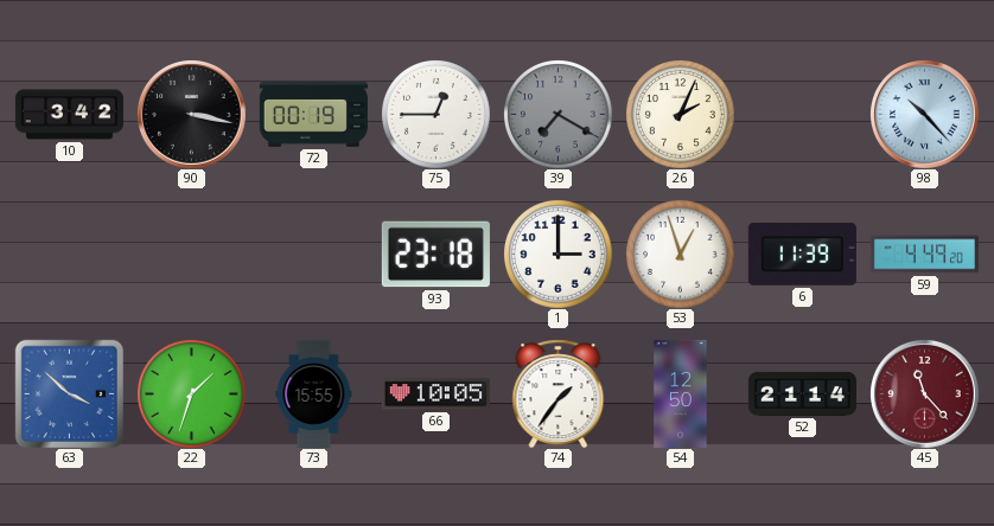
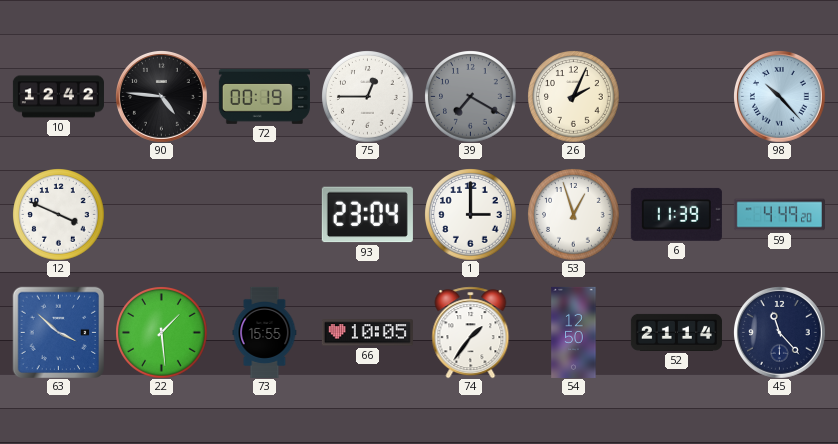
10: 3:42 -> 12:42 (58, 97)
90: 3:17 -> 4:46 (162, 97)
12: none -> 3:49 (58, 214)
93: 23:18 -> 23:04 (367, 215)
22: 1:33 -> 1:29 (161, 332)
45 dial: burgundy -> navy (780, 333)
